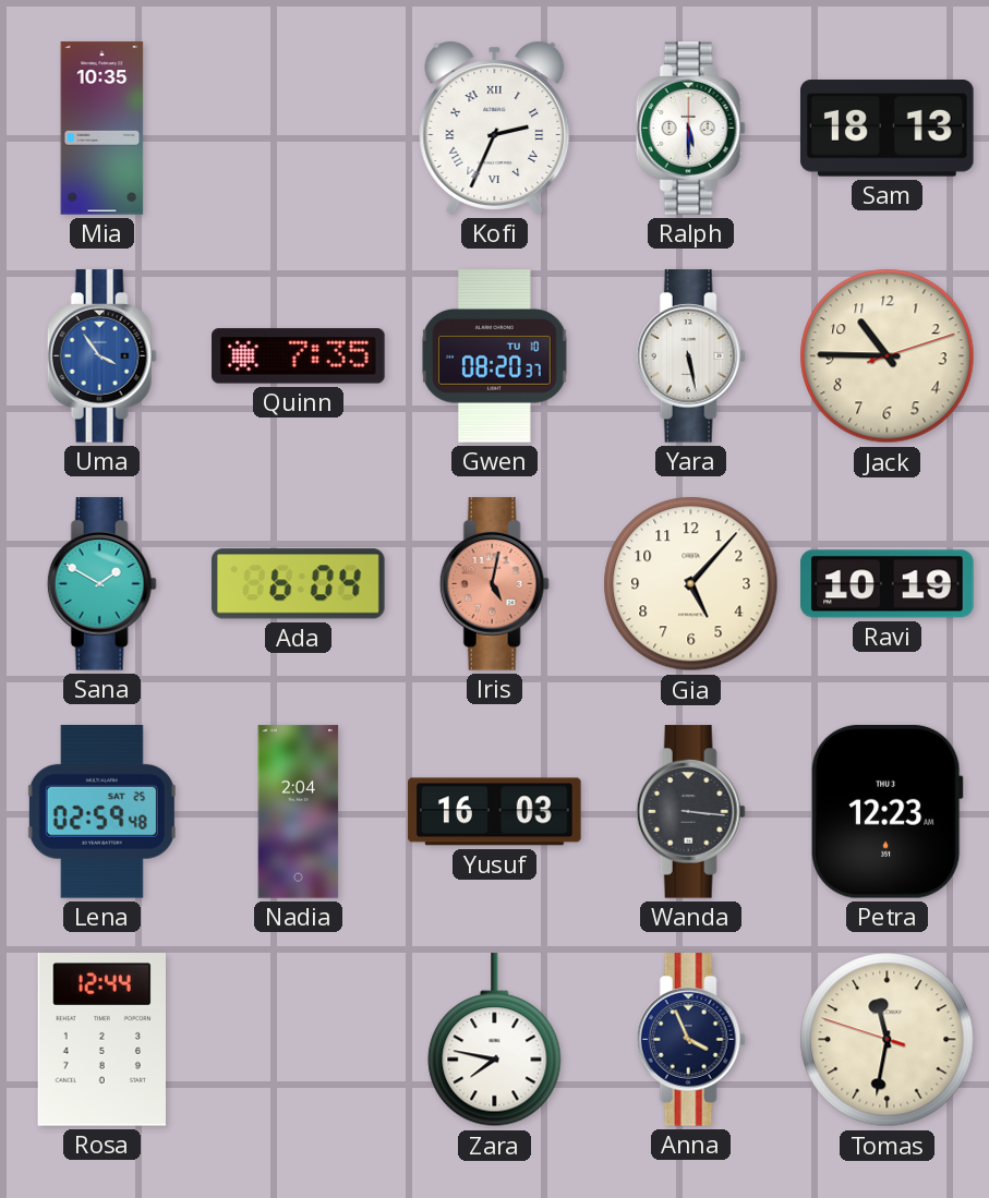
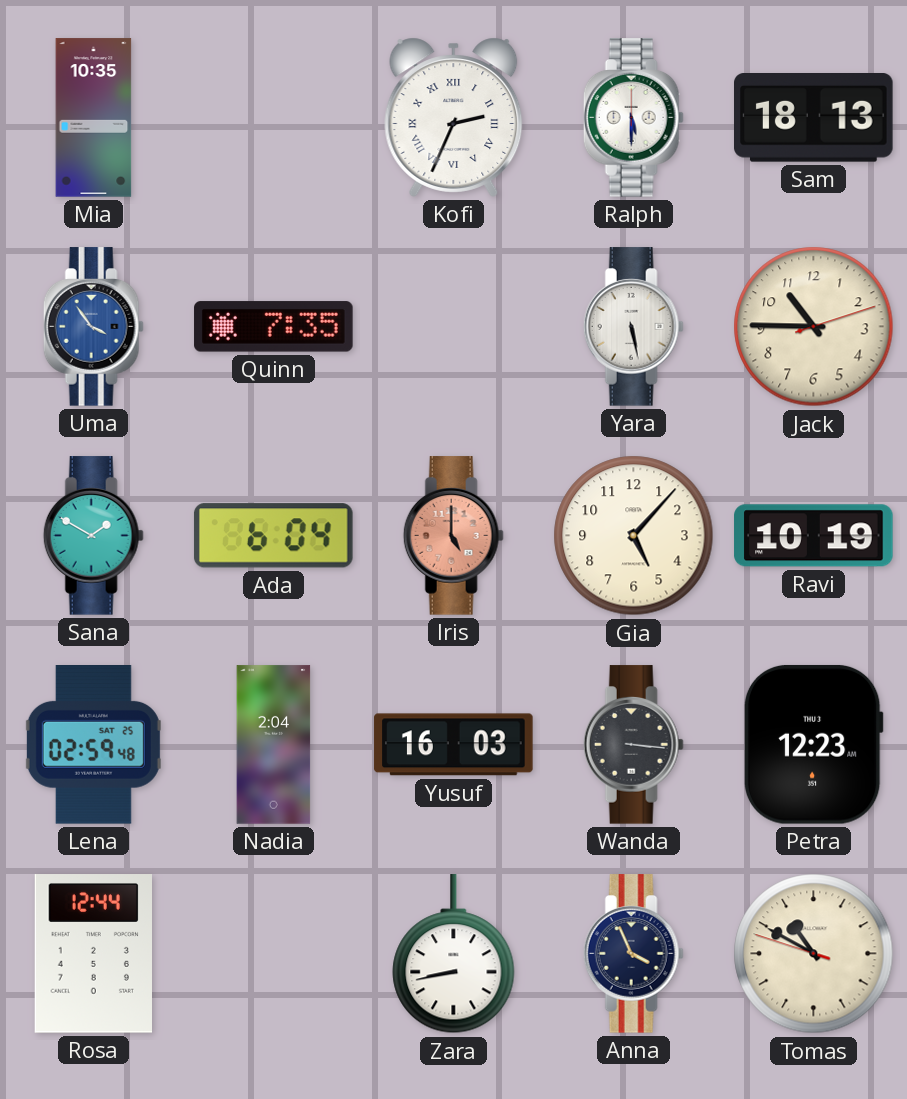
Gwen: 08:20 -> none (495, 356)
Iris: 5:02 -> 5:00 (453, 536)
Zara: 7:47 -> 8:43 (454, 954)
Tomas: 11:31 -> 10:49 (814, 954)
